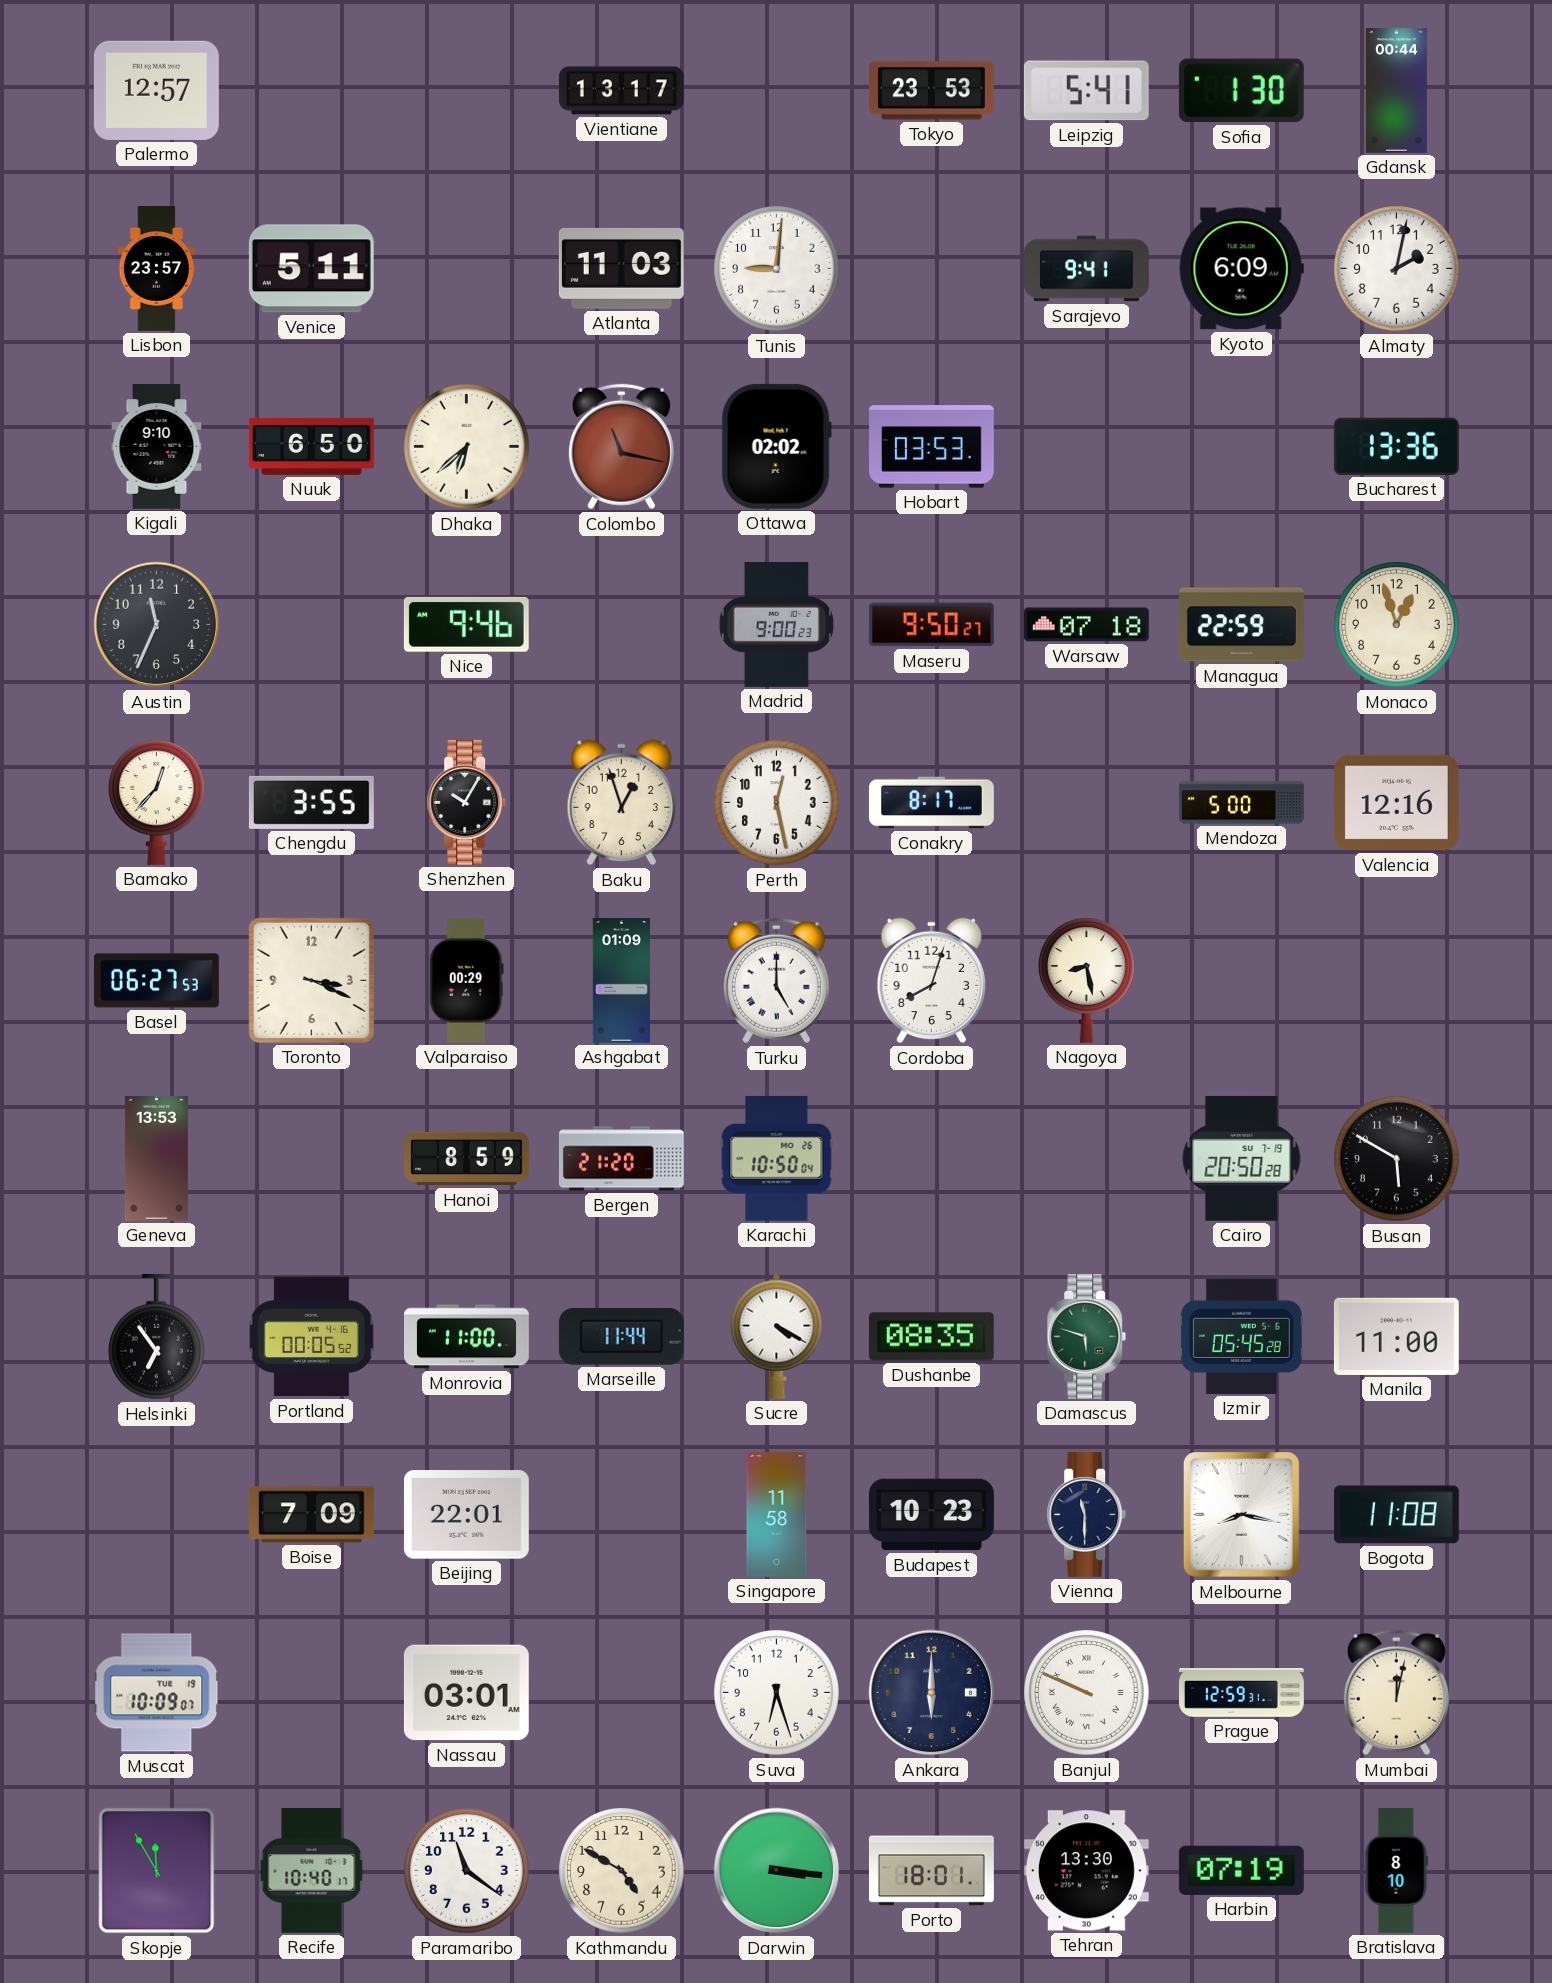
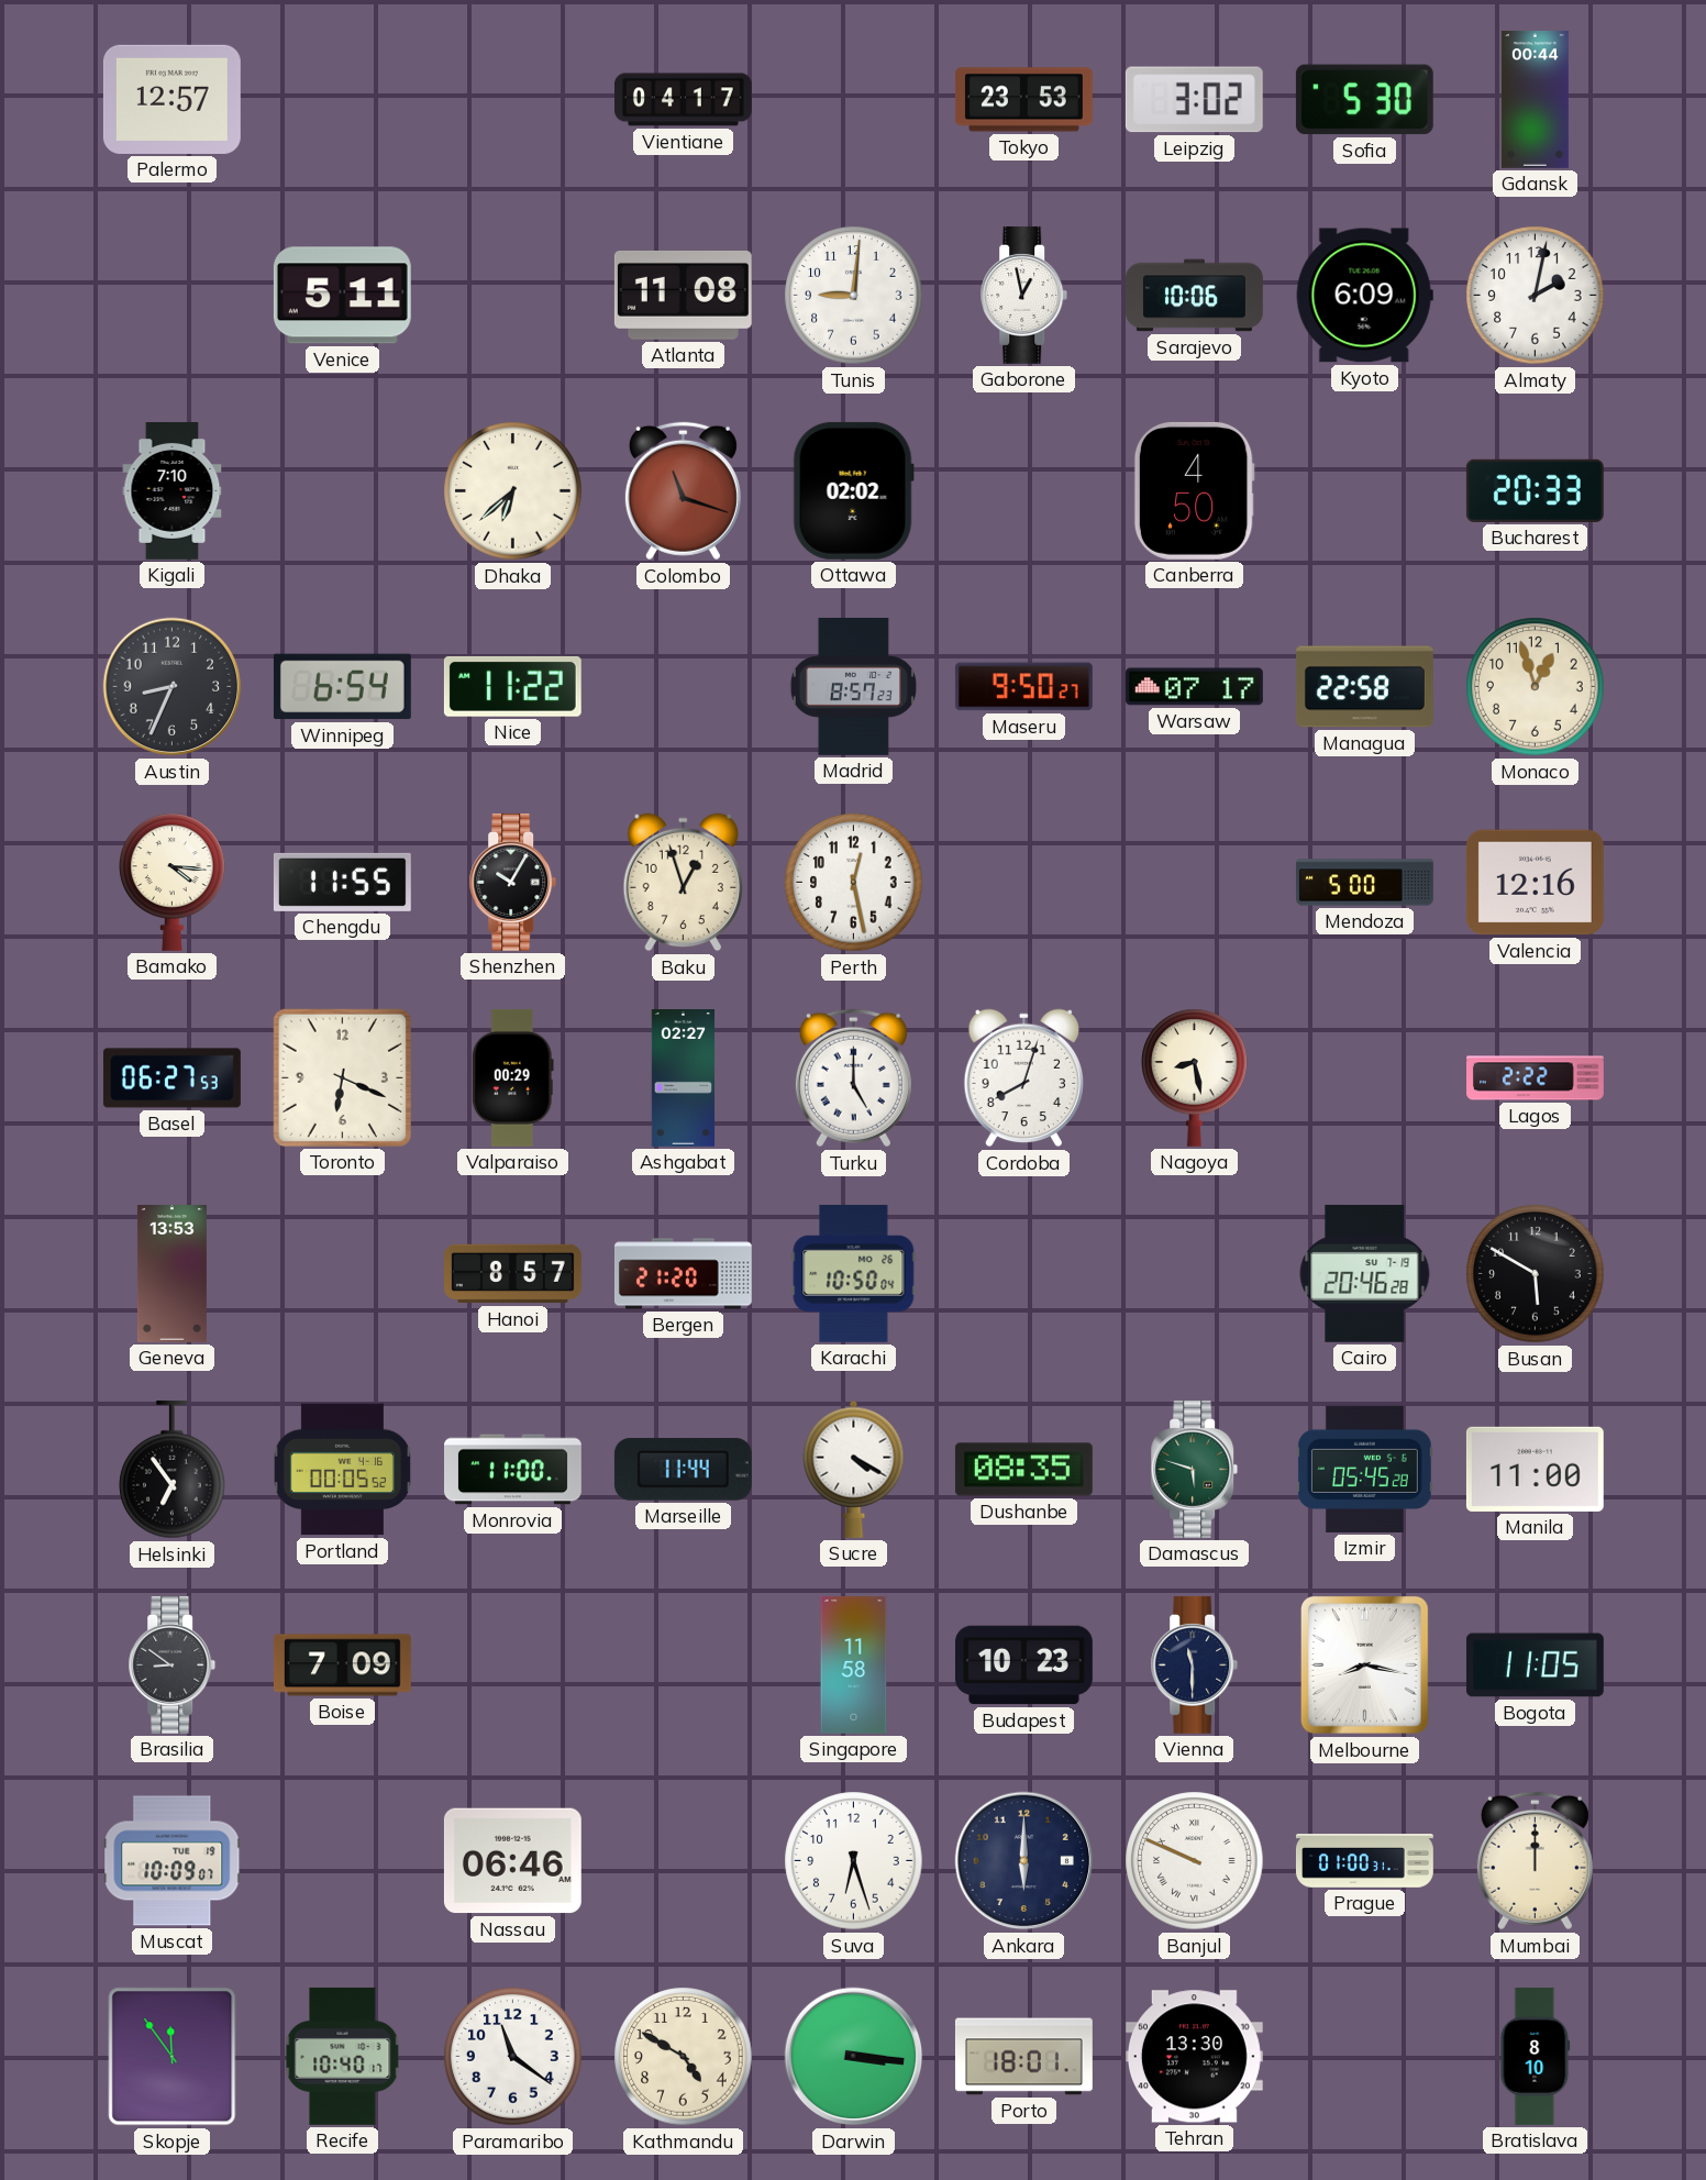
Vientiane: 13:17 -> 04:17 (683, 100)
Leipzig: 5:41 -> 3:02 (1194, 100)
Sofia: 1:30 -> 5:30 (1364, 100)
Lisbon: 23:57 -> none (156, 269)
Atlanta: 11:03 -> 11:08 (683, 295)
Gaborone: none -> 12:58 (1024, 295)
Sarajevo: 9:41 -> 10:06 (1195, 296)
Kigali: 9:10 -> 7:10 (173, 491)
Nuuk: 6:50 -> none (311, 446)
Colombo: 11:17 -> 11:18 (683, 491)
Hobart: 03:53 -> none (931, 447)
Canberra: none -> 4:50 (1194, 490)
Bucharest: 13:36 -> 20:33 (1535, 490)
Austin: 11:34 -> 8:34 (173, 687)
Winnipeg: none -> 6:54 (342, 687)
Nice: 9:46 -> 11:22 (512, 686)
Madrid: 9:00 -> 8:57 (853, 686)
Warsaw: 07:18 -> 07:17 (1194, 687)
Managua: 22:59 -> 22:58 (1364, 687)
Bamako: 12:37 -> 4:16 (173, 882)
Chengdu: 3:55 -> 11:55 (342, 882)
Conakry: 8:17 -> none (932, 803)
Toronto: 3:19 -> 6:19 (342, 1077)
Ashgabat: 01:09 -> 02:27 (683, 1078)
Lagos: none -> 2:22 (1536, 1078)
Hanoi: 8:59 -> 8:57 (513, 1274)
Cairo: 20:50 -> 20:46 (1365, 1273)
Brasilia: none -> 8:51 (173, 1664)
Beijing: 22:01 -> none (466, 1515)
Bogota: 11:08 -> 11:05 (1535, 1666)
Nassau: 03:01 -> 06:46 (512, 1861)
Prague: 12:59 -> 01:00 (1365, 1861)
Mumbai: 12:02 -> 12:00 (1535, 1861)
Skopje: 11:55 -> 11:54 (173, 2057)
Harbin: 07:19 -> none (1241, 1870)
